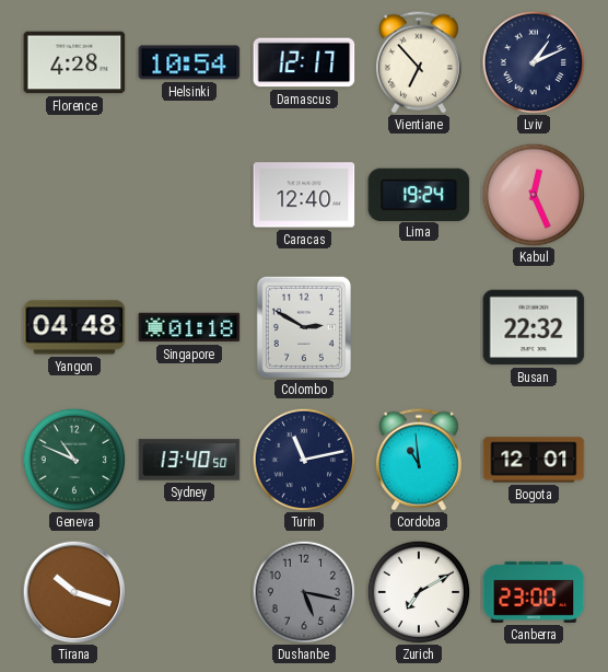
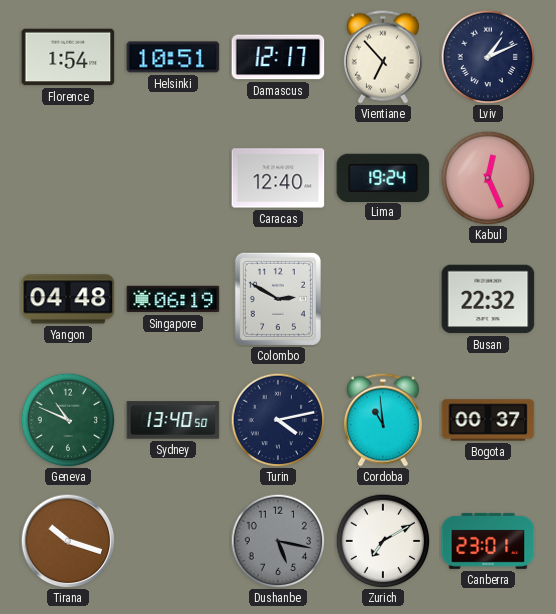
Florence: 4:28 -> 1:54 (68, 57)
Helsinki: 10:54 -> 10:51 (173, 57)
Singapore: 01:18 -> 06:19 (173, 299)
Turin: 11:13 -> 4:13 (278, 420)
Bogota: 12:01 -> 00:37 (488, 420)
Canberra: 23:00 -> 23:01 (488, 541)
